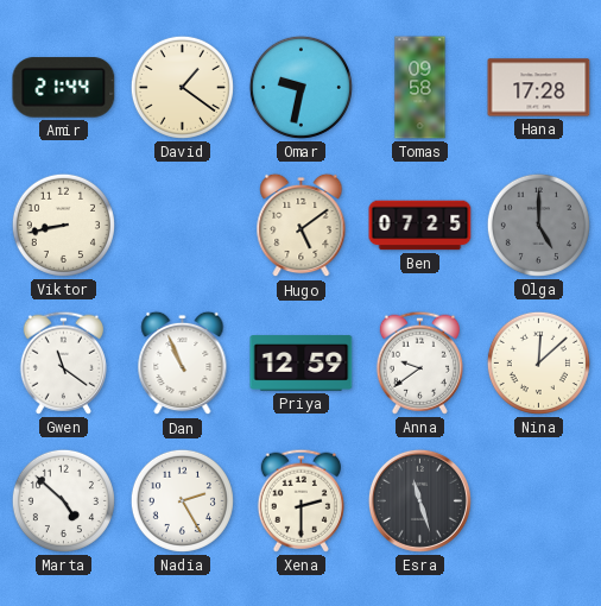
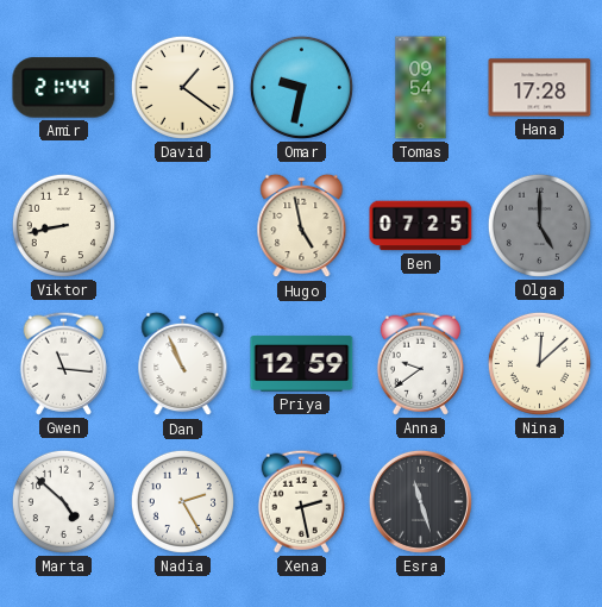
Tomas: 09:58 -> 09:54 (421, 88)
Hugo: 5:09 -> 4:58 (302, 226)
Gwen: 11:21 -> 11:16 (63, 363)
Xena: 2:30 -> 2:28 (301, 501)
